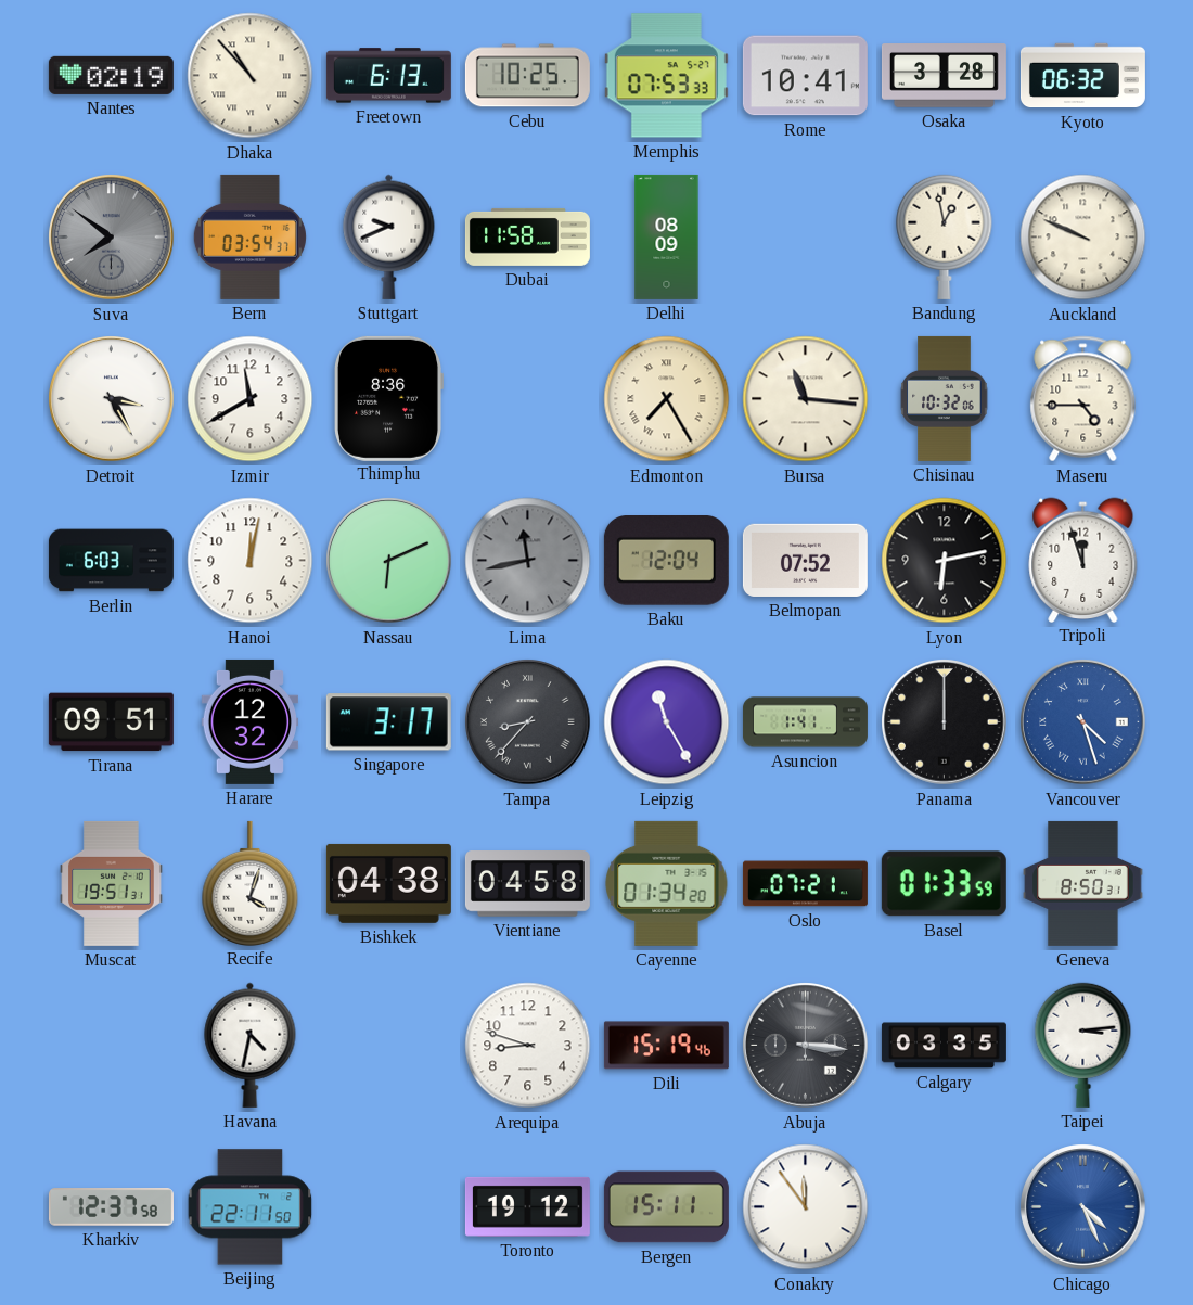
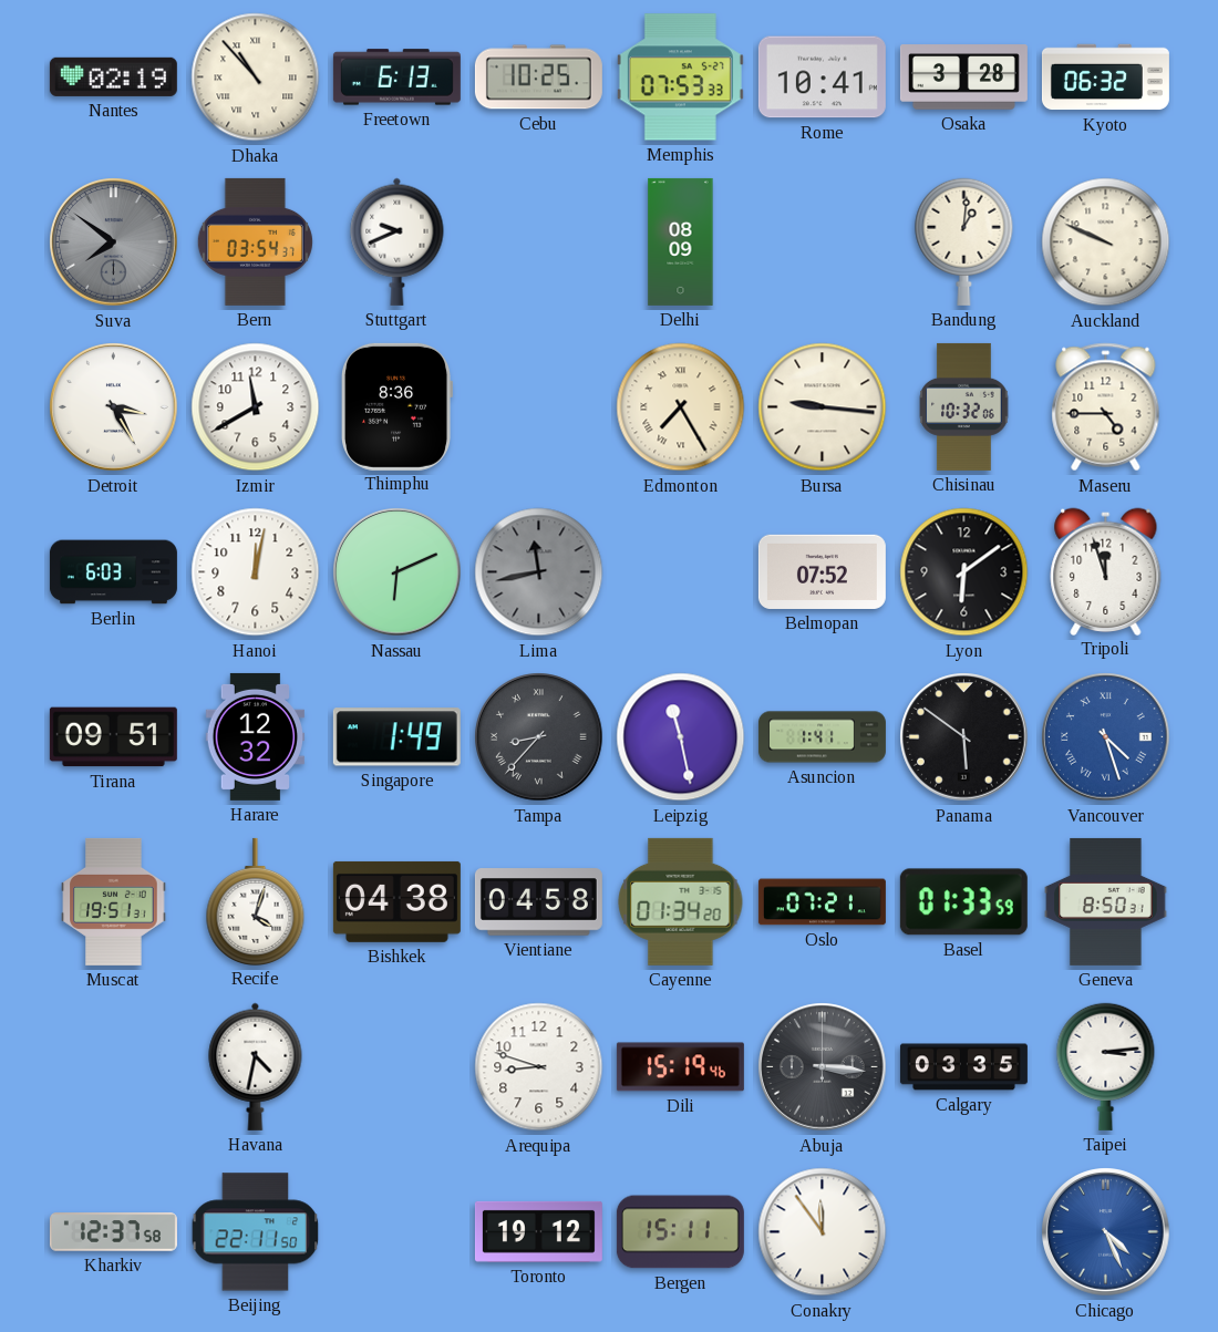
Dubai: 11:58 -> none (527, 236)
Bandung: 12:58 -> 1:01 (964, 241)
Bursa: 11:16 -> 9:16 (823, 407)
Baku: 12:04 -> none (666, 561)
Lyon: 6:13 -> 6:09 (964, 572)
Singapore: 3:17 -> 1:49 (396, 737)
Leipzig: 11:25 -> 11:28 (681, 737)
Panama: 12:00 -> 5:51 (964, 737)
